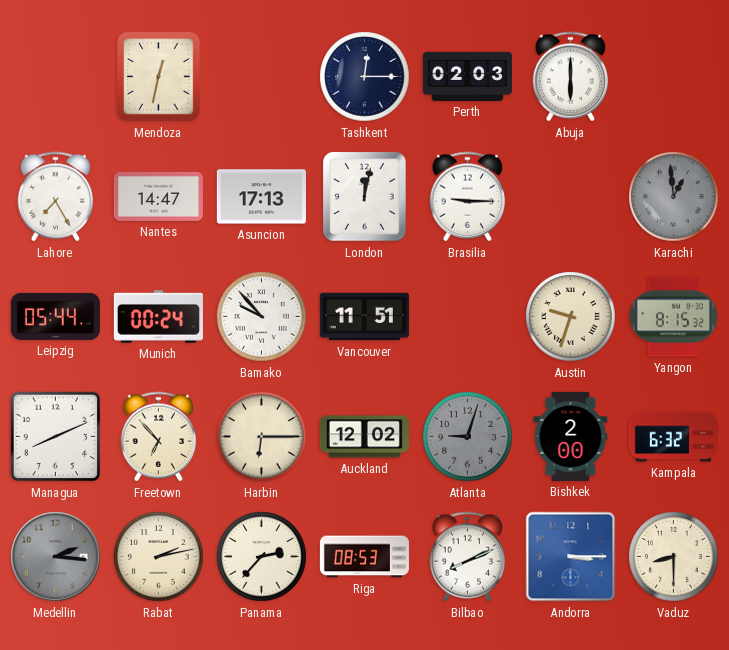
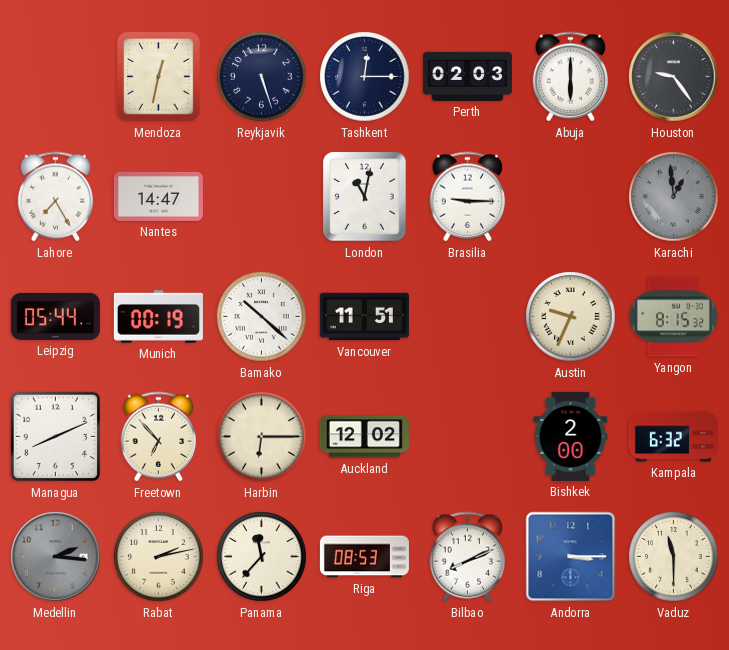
Reykjavik: none -> 5:27 (262, 77)
Houston: none -> 9:24 (674, 77)
Asuncion: 17:13 -> none (261, 197)
London: 12:02 -> 11:02 (365, 197)
Munich: 00:24 -> 00:19 (158, 317)
Bamako: 9:53 -> 10:22 (262, 317)
Austin: 9:33 -> 9:34 (571, 317)
Atlanta: 9:03 -> none (468, 437)
Panama: 2:37 -> 11:37 (262, 557)
Vaduz: 8:30 -> 11:30 (674, 557)
